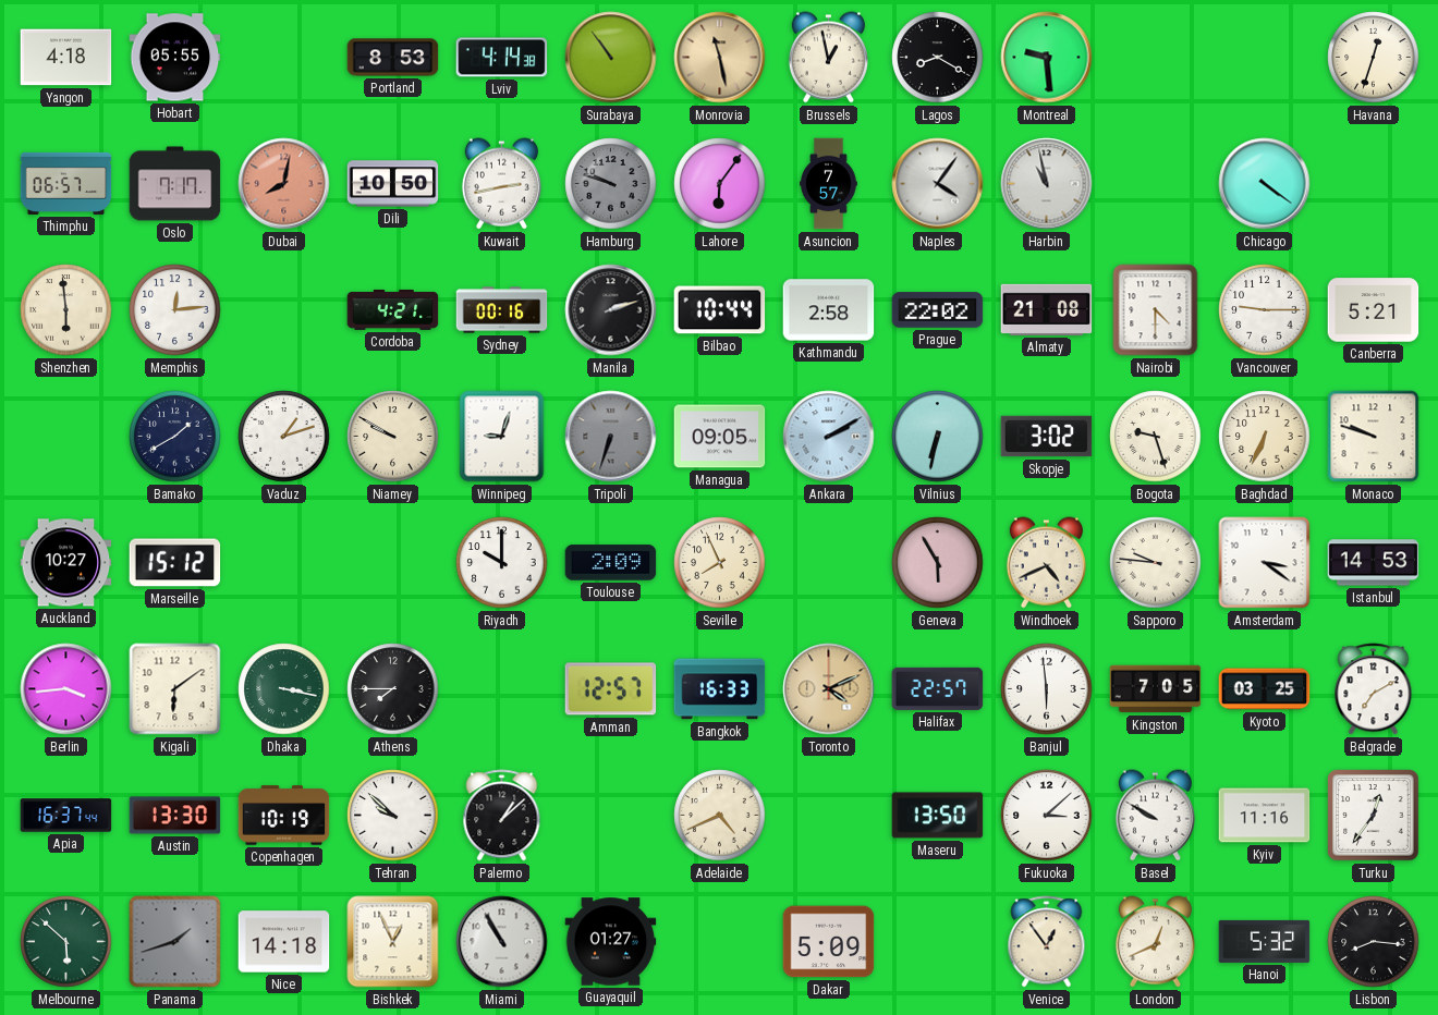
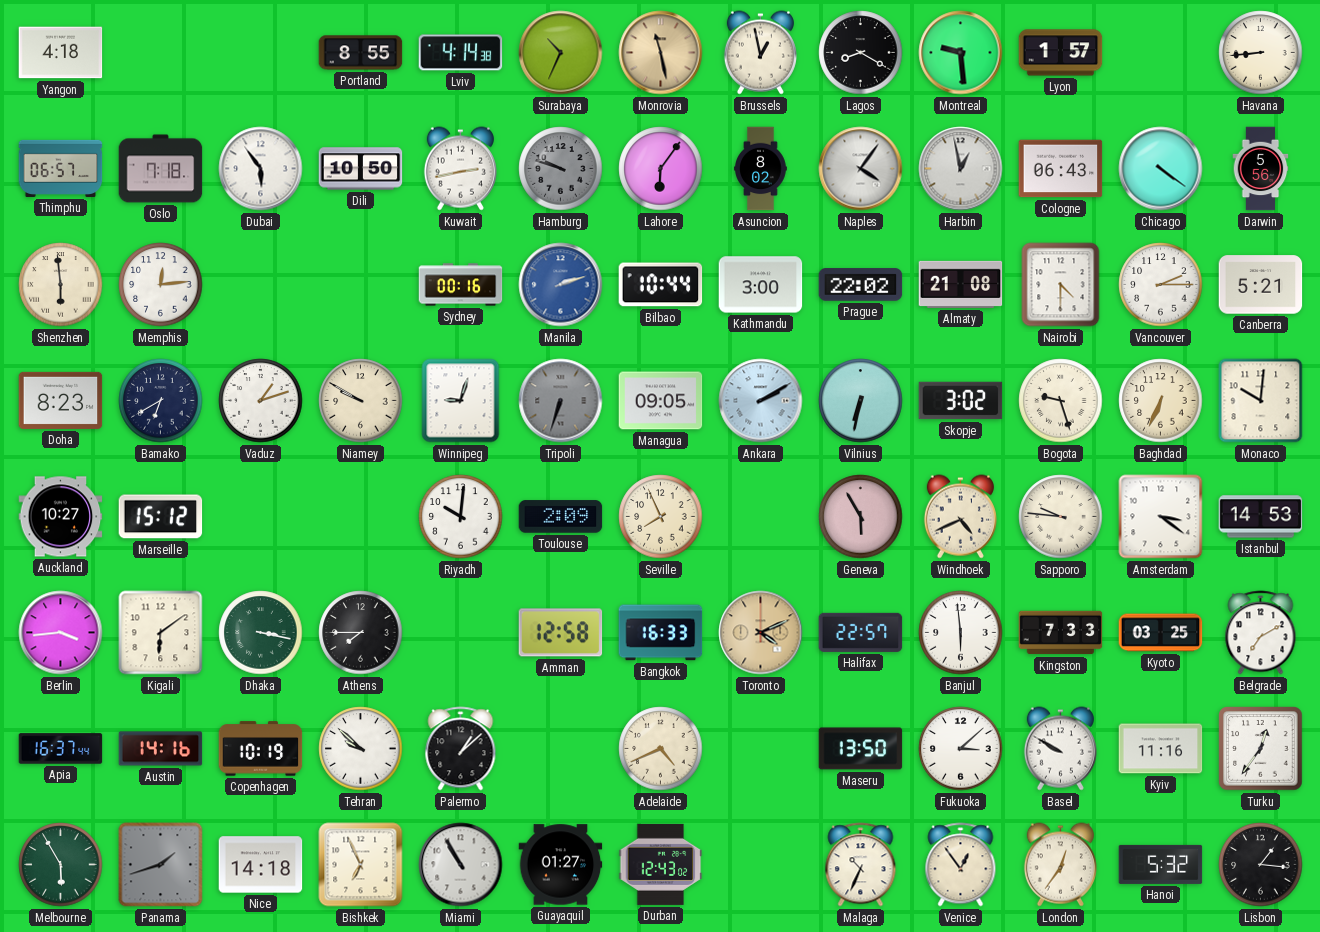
Hobart: 05:55 -> none (175, 58)
Portland: 8:53 -> 8:55 (361, 53)
Surabaya: 10:54 -> 10:34 (561, 53)
Lyon: none -> 1:57 (1061, 53)
Havana: 12:33 -> 8:44 (1261, 53)
Oslo: 7:17 -> 7:18 (161, 169)
Dubai: 8:02 -> 5:54 (261, 169)
Dubai dial: salmon -> white (261, 169)
Asuncion: 7:57 -> 8:02 (761, 169)
Harbin: 10:58 -> 12:58 (961, 169)
Cologne: none -> 06:43 (1061, 169)
Darwin: none -> 5:56 (1261, 169)
Cordoba: 4:21 -> none (393, 309)
Manila dial: black -> blue (561, 285)
Kathmandu: 2:58 -> 3:00 (761, 285)
Vancouver: 9:15 -> 2:15 (1161, 285)
Doha: none -> 8:23 (61, 400)
Bamako: 1:40 -> 6:40 (161, 401)
Monaco: 9:48 -> 10:01 (1261, 401)
Riyadh: 10:00 -> 10:01 (461, 517)
Amman: 12:57 -> 12:58 (561, 633)
Kingston: 7:05 -> 7:33 (1061, 633)
Austin: 13:30 -> 14:16 (161, 749)
Melbourne: 5:52 -> 5:55 (61, 865)
Bishkek: 12:56 -> 6:56 (361, 865)
Durban: none -> 12:43 (661, 864)
Dakar: 5:09 -> none (829, 942)
Malaga: none -> 10:34 (861, 865)
London: 12:41 -> 12:36 (1060, 865)
Lisbon: 8:16 -> 1:16 (1261, 865)
